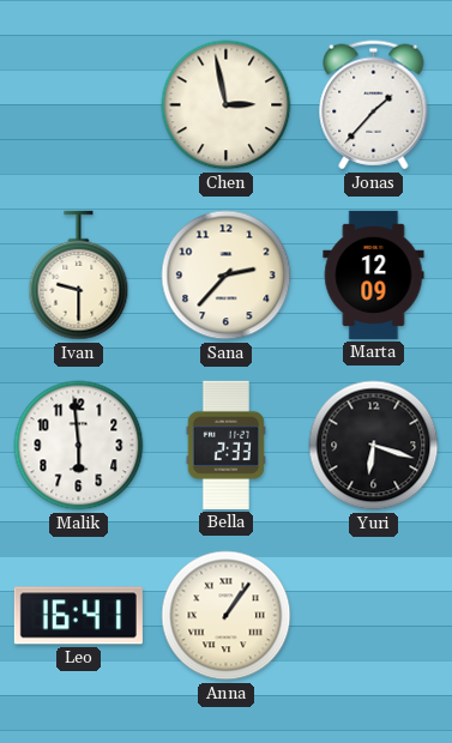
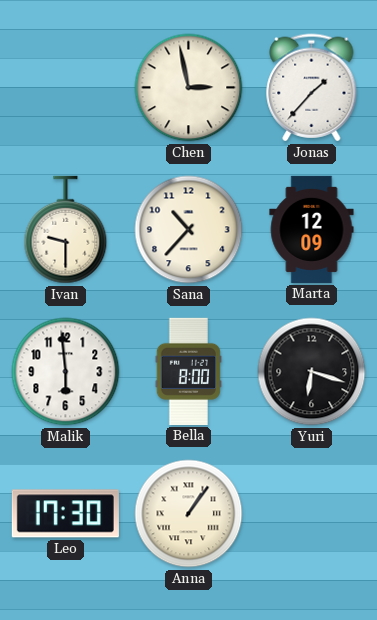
Sana: 2:37 -> 10:37 (189, 230)
Bella: 2:33 -> 8:00 (188, 371)
Leo: 16:41 -> 17:30 (65, 514)
